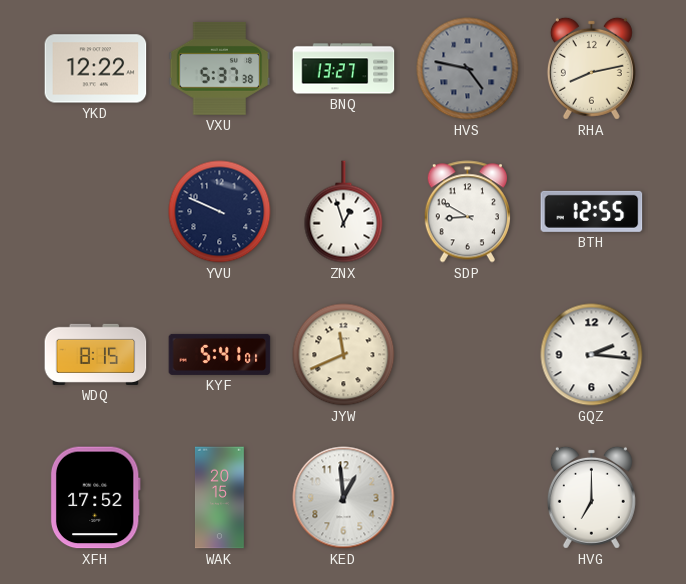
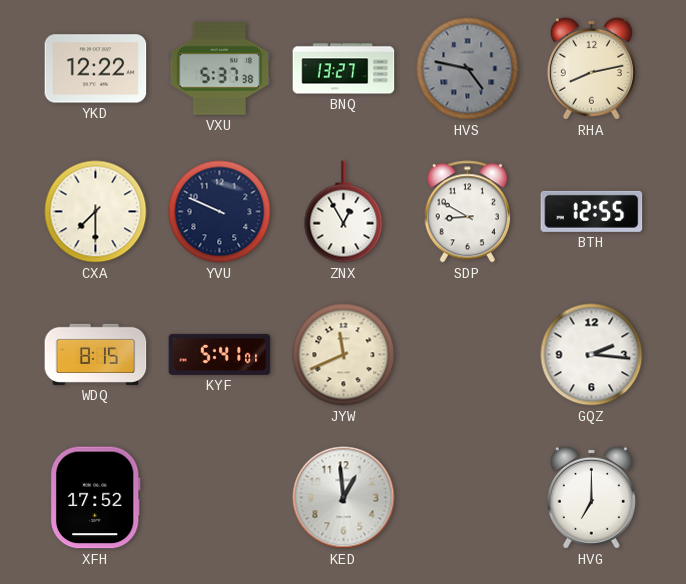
CXA: none -> 7:30 (96, 212)
ZNX: 12:57 -> 12:55 (344, 212)
WAK: 20:15 -> none (219, 498)
